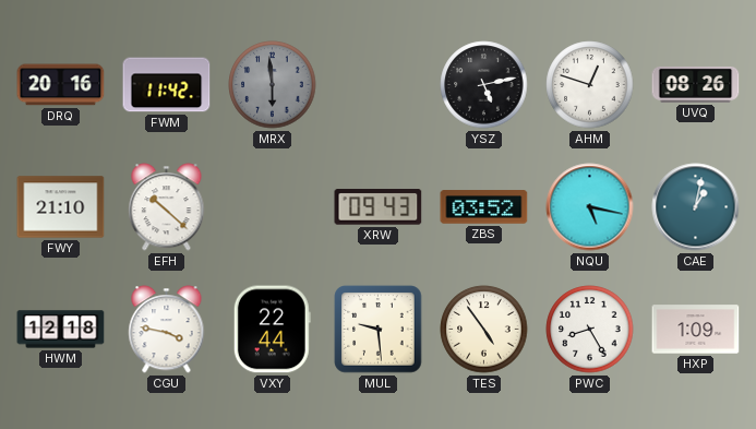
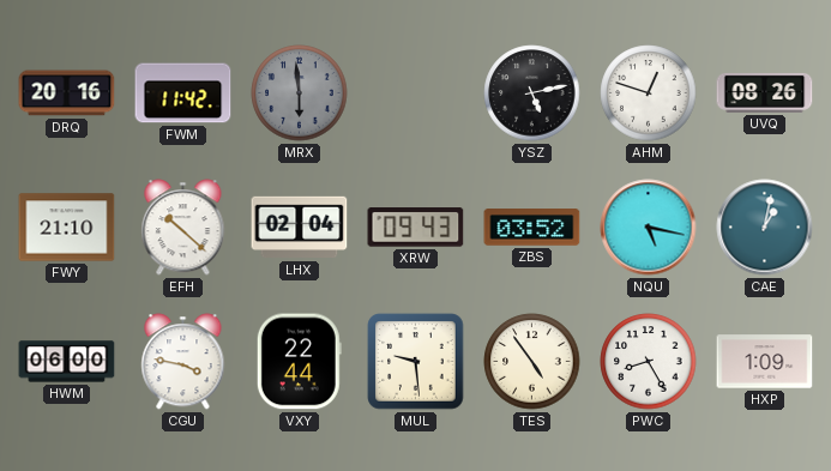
LHX: none -> 02:04 (300, 228)
HWM: 12:18 -> 06:00 (67, 362)
